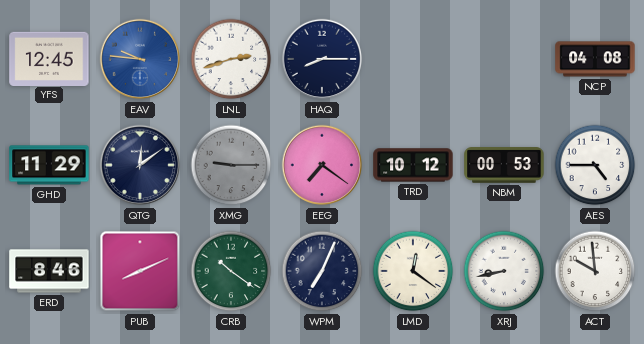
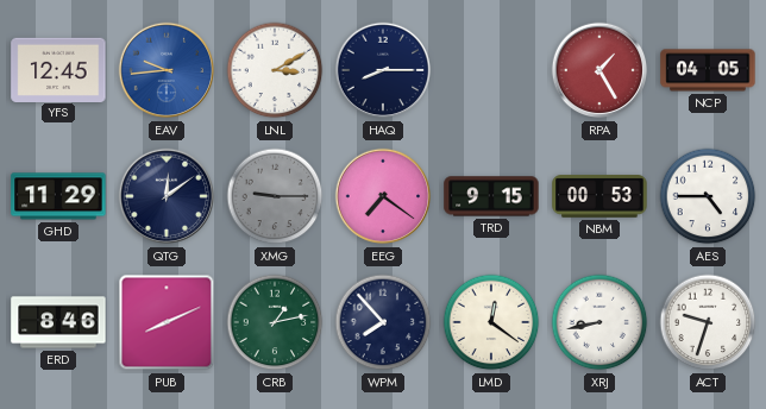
EAV: 9:46 -> 9:44 (167, 70)
LNL: 2:42 -> 3:10 (275, 70)
RPA: none -> 1:25 (599, 70)
NCP: 04:08 -> 04:05 (708, 70)
TRD: 10:12 -> 9:15 (491, 196)
CRB: 10:21 -> 1:13 (275, 322)
WPM: 7:04 -> 7:53 (383, 322)
ACT: 9:59 -> 9:33 (708, 322)
